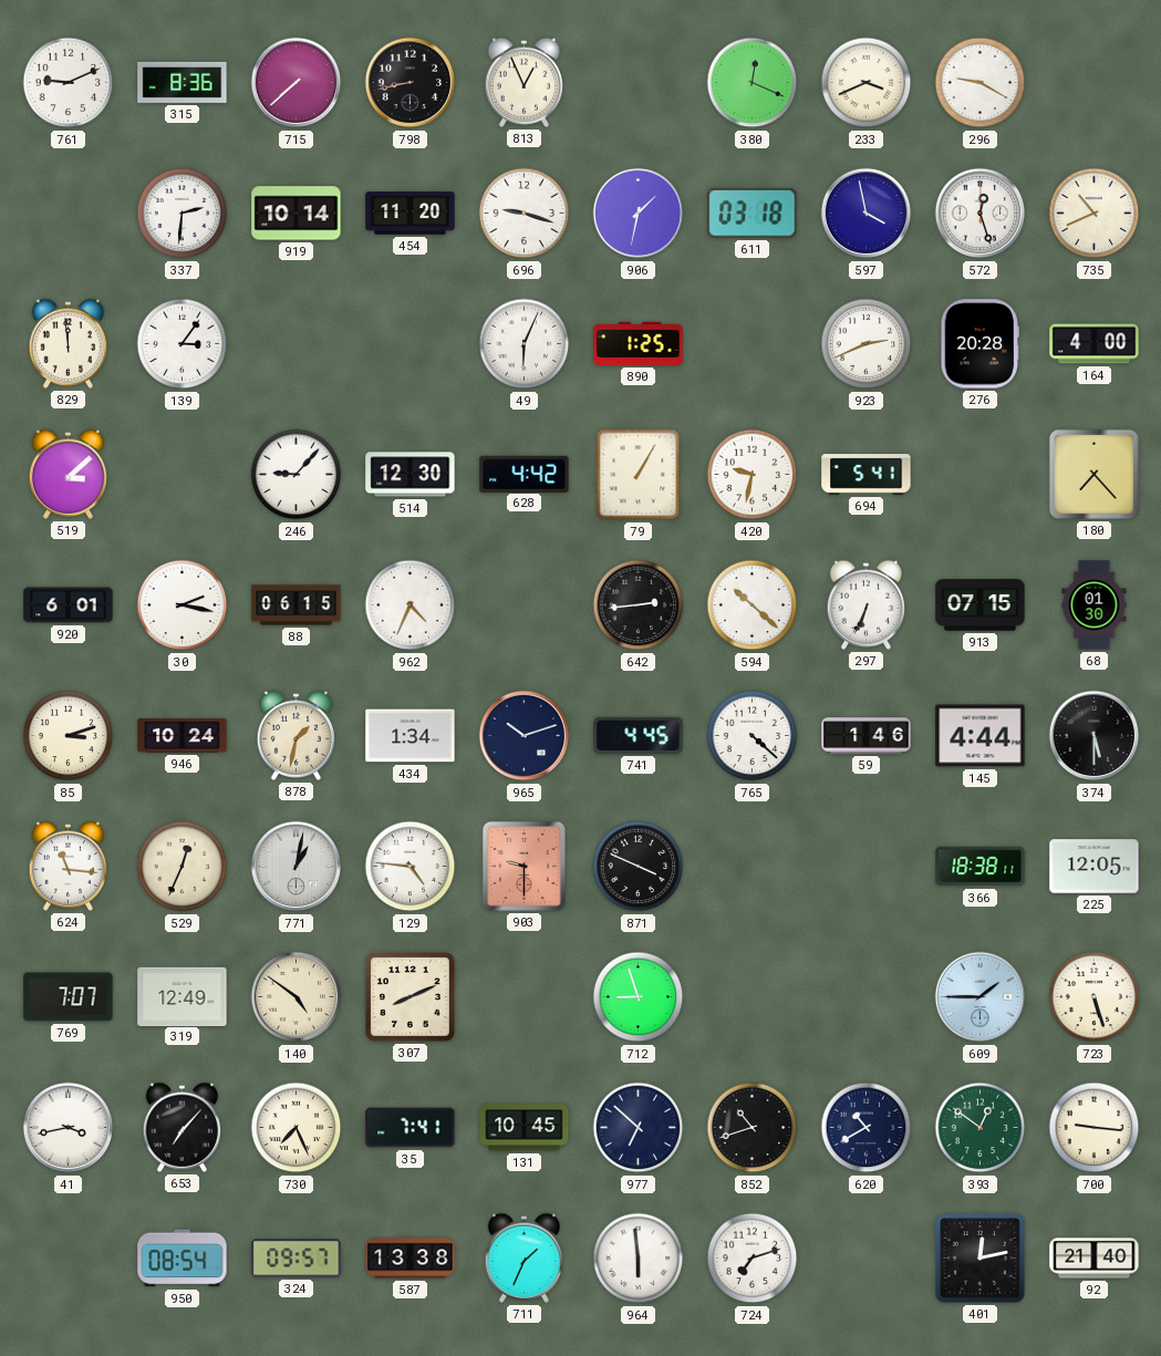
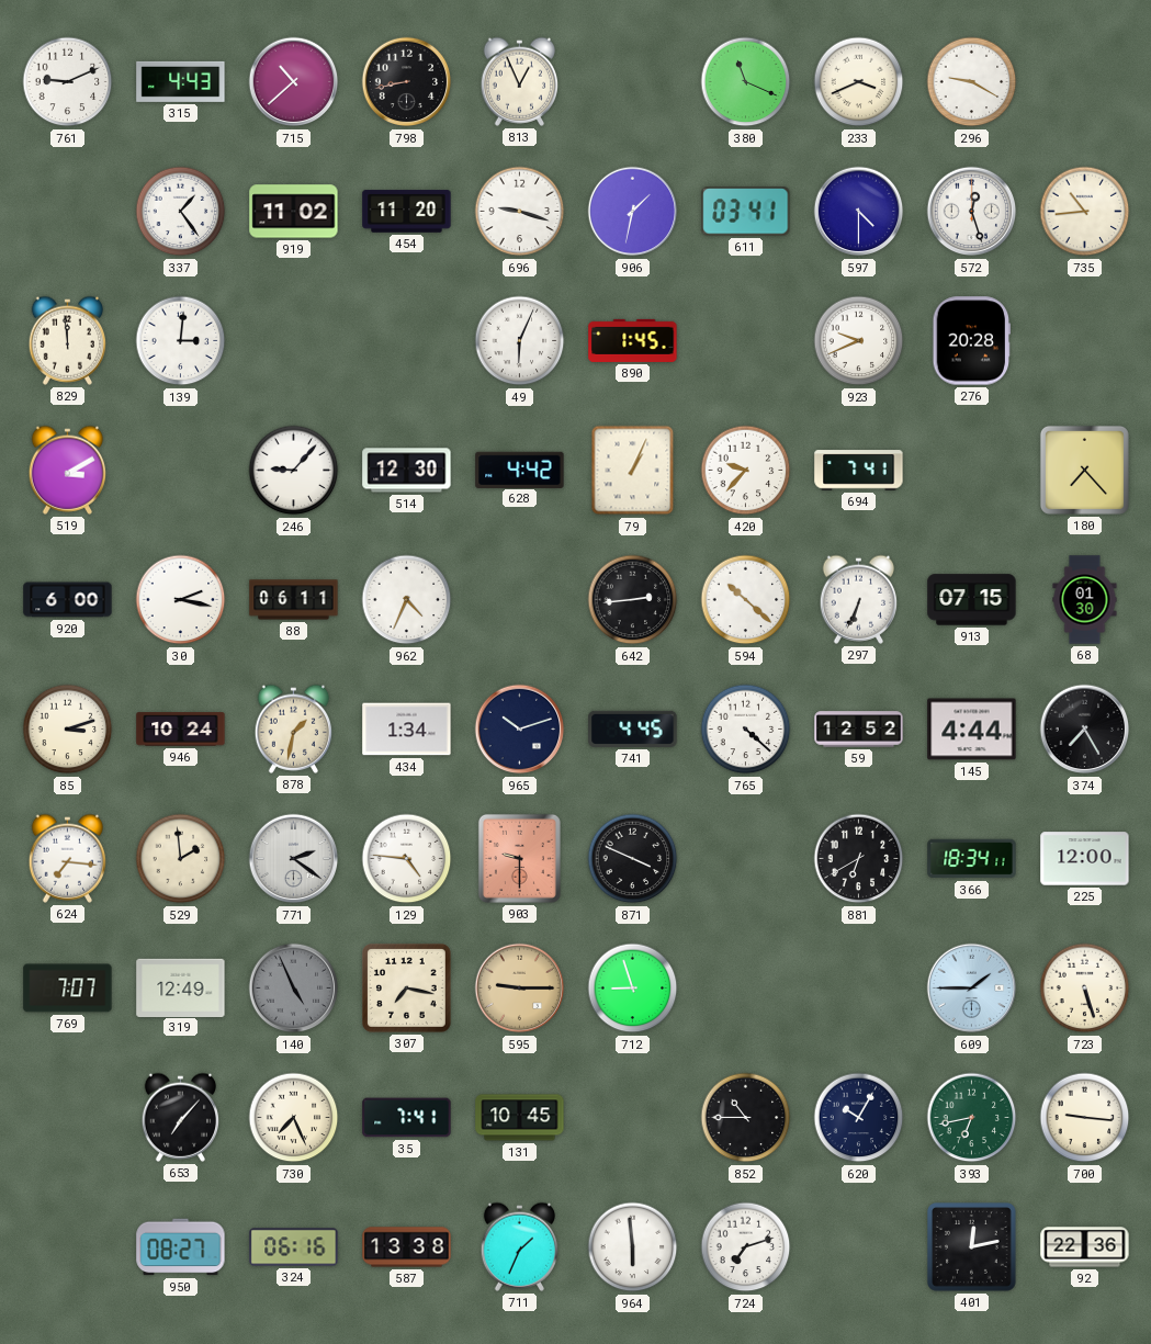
315: 8:36 -> 4:43 (181, 81)
715: 7:38 -> 10:38 (294, 82)
380: 12:19 -> 11:19 (746, 82)
337: 2:31 -> 1:24 (181, 212)
919: 10:14 -> 11:02 (294, 212)
611: 03:18 -> 03:41 (746, 212)
597: 3:58 -> 4:30 (859, 212)
735: 10:41 -> 10:44 (1085, 212)
139: 3:06 -> 3:01 (181, 341)
890: 1:25 -> 1:45 (633, 340)
923: 2:41 -> 9:41 (859, 341)
164: 4:00 -> none (1095, 344)
519: 3:08 -> 3:10 (68, 470)
79: 1:05 -> 1:04 (633, 471)
420: 9:32 -> 9:37 (746, 471)
694: 5:41 -> 7:41 (859, 471)
920: 6:01 -> 6:00 (68, 600)
88: 06:15 -> 06:11 (294, 600)
59: 1:46 -> 12:52 (859, 730)
374: 5:30 -> 7:25 (1085, 730)
624: 11:16 -> 7:16 (68, 858)
529: 12:34 -> 1:59 (181, 859)
771: 1:02 -> 2:21 (294, 859)
881: none -> 6:40 (859, 859)
366: 18:38 -> 18:34 (972, 859)
225: 12:05 -> 12:00 (1085, 859)
140: 4:51 -> 4:56 (294, 989)
140 dial: cream -> grey (294, 989)
307: 8:11 -> 7:17 (407, 989)
595: none -> 9:15 (520, 989)
41: 3:43 -> none (69, 1128)
977: 6:52 -> none (639, 1128)
852: 10:42 -> 10:45 (746, 1118)
620: 10:40 -> 10:05 (859, 1118)
393: 12:51 -> 6:43 (972, 1118)
950: 08:54 -> 08:27 (181, 1247)
324: 09:57 -> 06:16 (294, 1247)
92: 21:40 -> 22:36 (1085, 1247)
